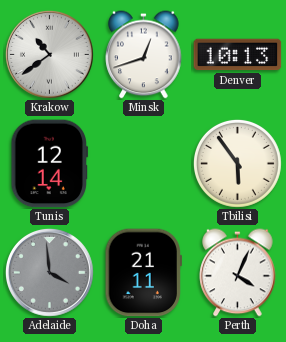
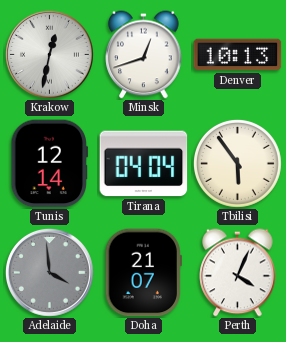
Krakow: 10:39 -> 12:32 (49, 54)
Tirana: none -> 04:04 (144, 164)
Doha: 21:11 -> 21:07 (143, 273)
